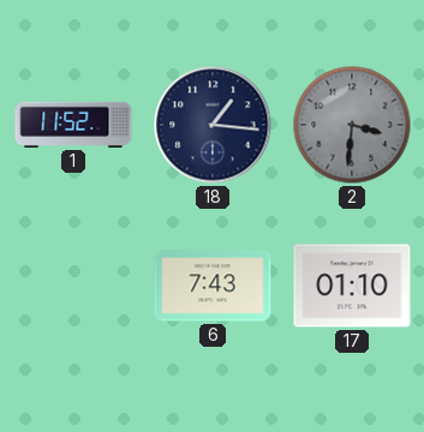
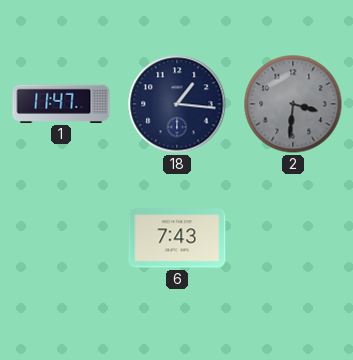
1: 11:52 -> 11:47 (61, 104)
17: 01:10 -> none (352, 286)
